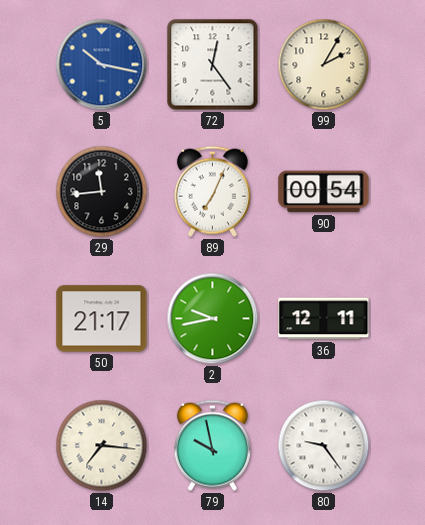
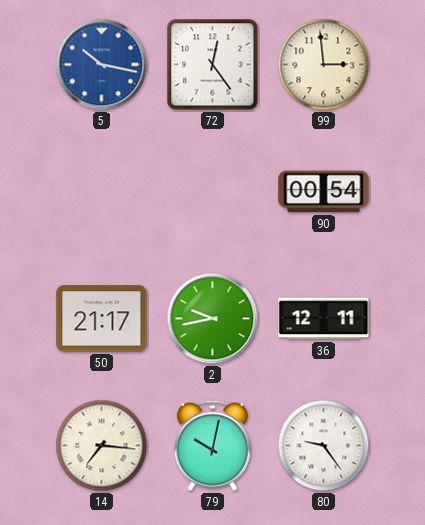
99: 2:05 -> 2:59 (324, 65)
29: 11:44 -> none (102, 192)
89: 7:04 -> none (212, 191)
79: 9:58 -> 10:02 (212, 445)
